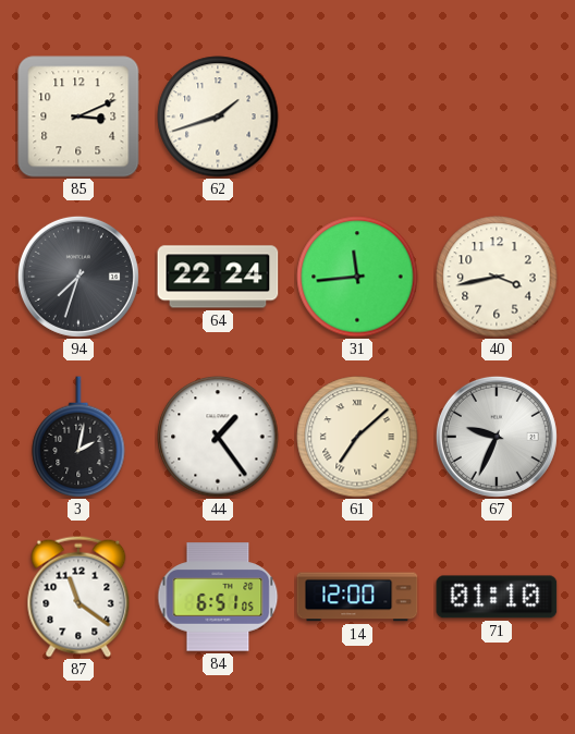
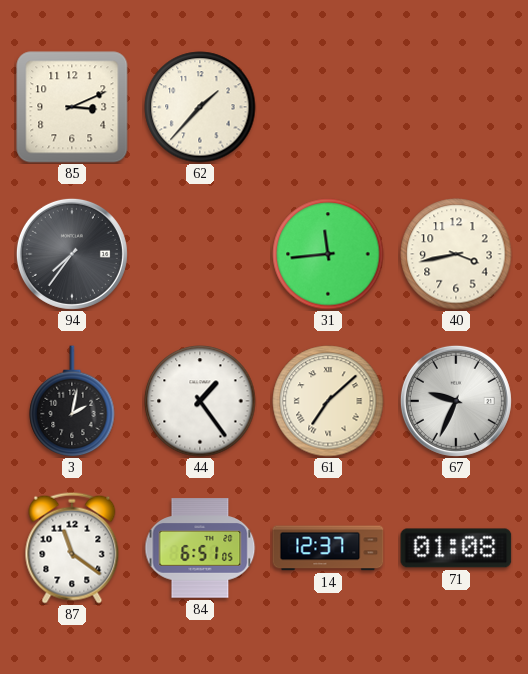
62: 1:42 -> 1:37 (200, 107)
94: 7:33 -> 7:36 (72, 254)
64: 22:24 -> none (218, 277)
14: 12:00 -> 12:37 (328, 548)
71: 01:10 -> 01:08 (456, 548)
